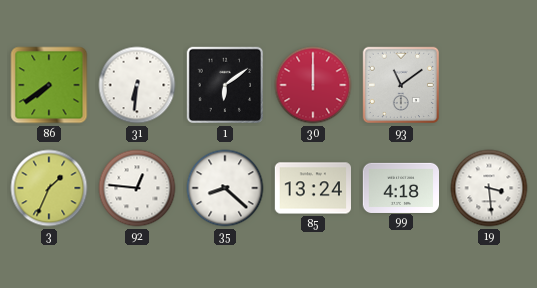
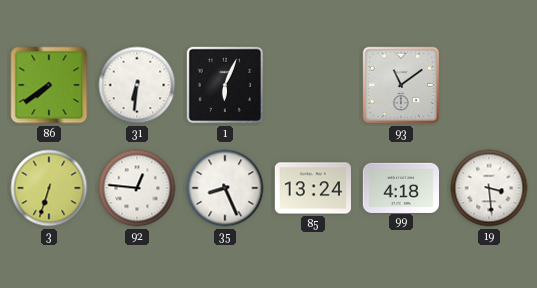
1: 6:09 -> 6:04 (225, 85)
30: 12:00 -> none (313, 85)
3: 1:34 -> 6:33 (49, 188)
35: 8:22 -> 8:26 (225, 188)
